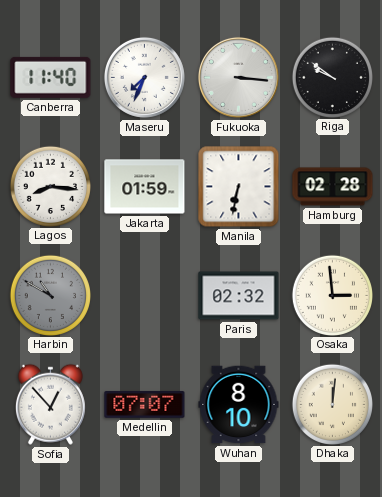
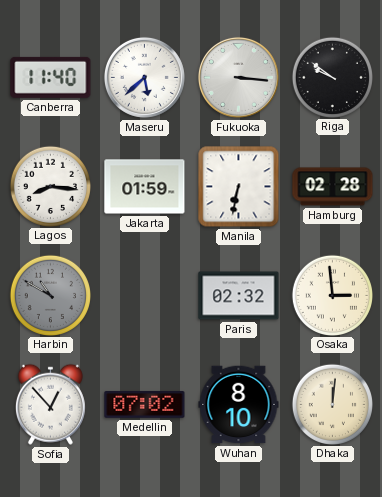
Maseru: 7:34 -> 5:38 (144, 77)
Medellin: 07:07 -> 07:02 (145, 404)
